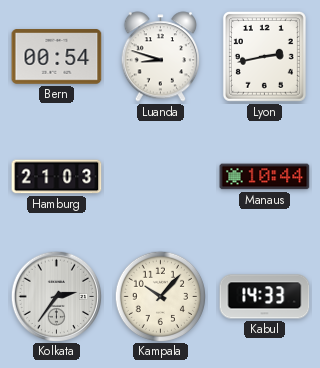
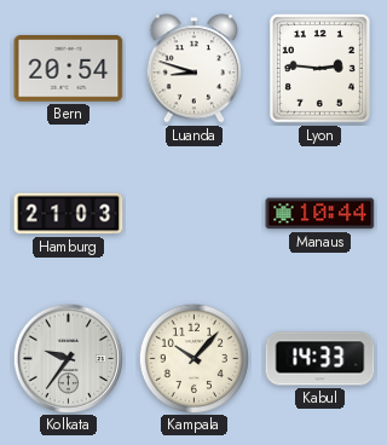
Bern: 00:54 -> 20:54 (69, 69)
Lyon: 2:43 -> 2:46 (319, 68)
Kolkata: 2:36 -> 9:36 (68, 358)
